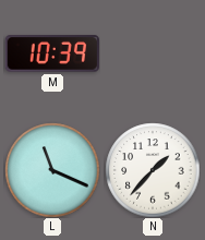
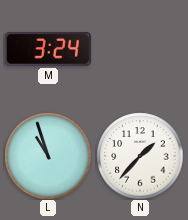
M: 10:39 -> 3:24 (48, 49)
L: 11:19 -> 10:57 (48, 156)
